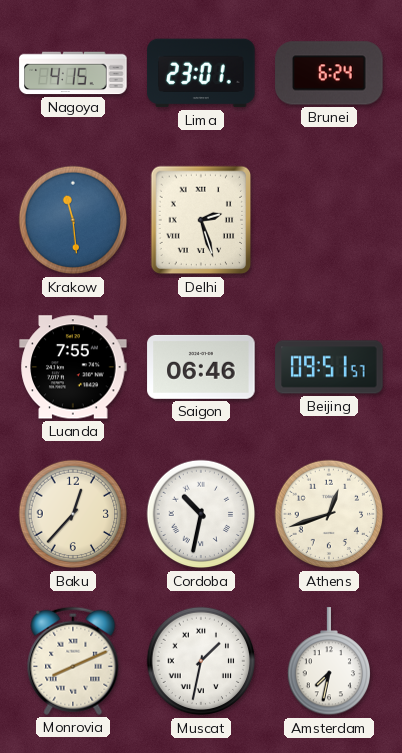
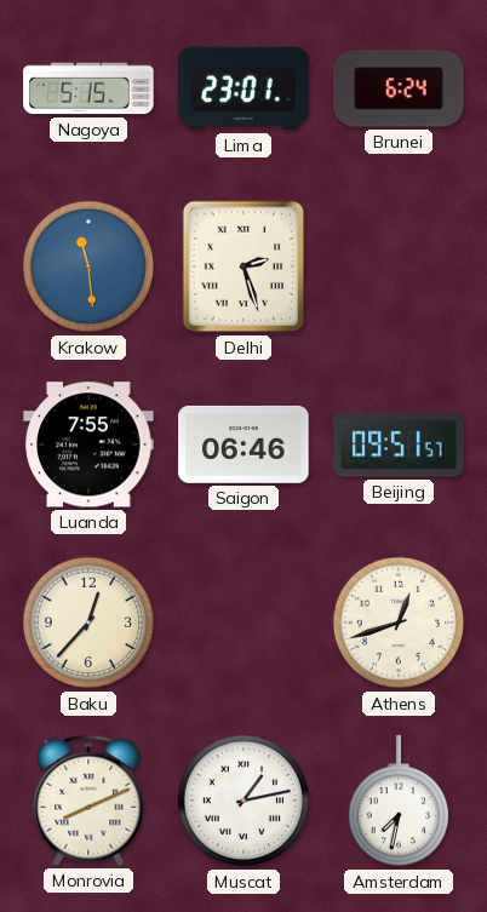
Nagoya: 4:15 -> 5:15 (88, 88)
Cordoba: 10:32 -> none (201, 514)
Muscat: 1:32 -> 1:13 (243, 801)
